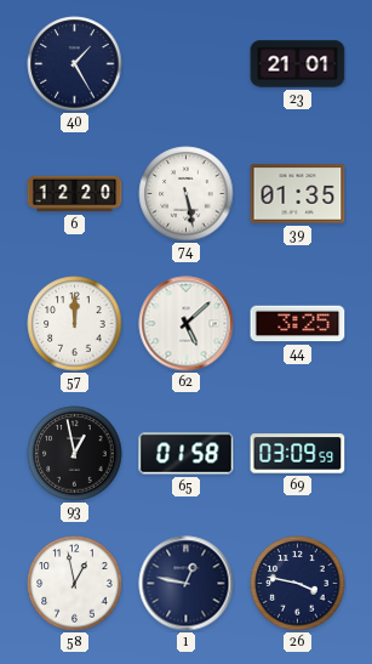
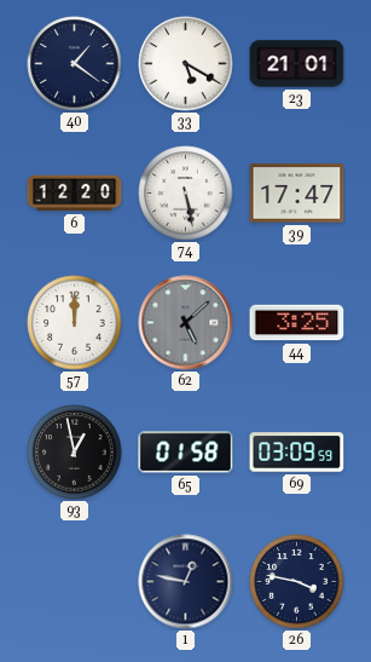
40: 1:25 -> 1:21 (75, 64)
33: none -> 5:20 (186, 64)
39: 01:35 -> 17:47 (297, 194)
62 dial: white -> grey (186, 323)
58: 12:58 -> none (75, 584)
